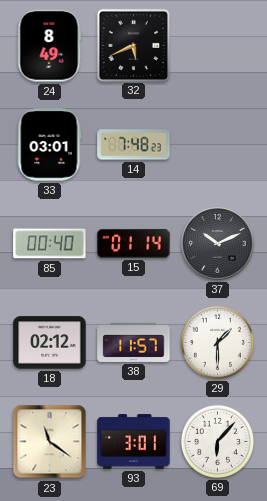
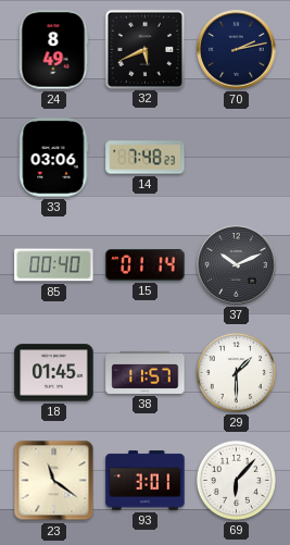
70: none -> 2:13 (237, 50)
33: 03:01 -> 03:06 (54, 158)
18: 02:12 -> 01:45 (54, 373)
